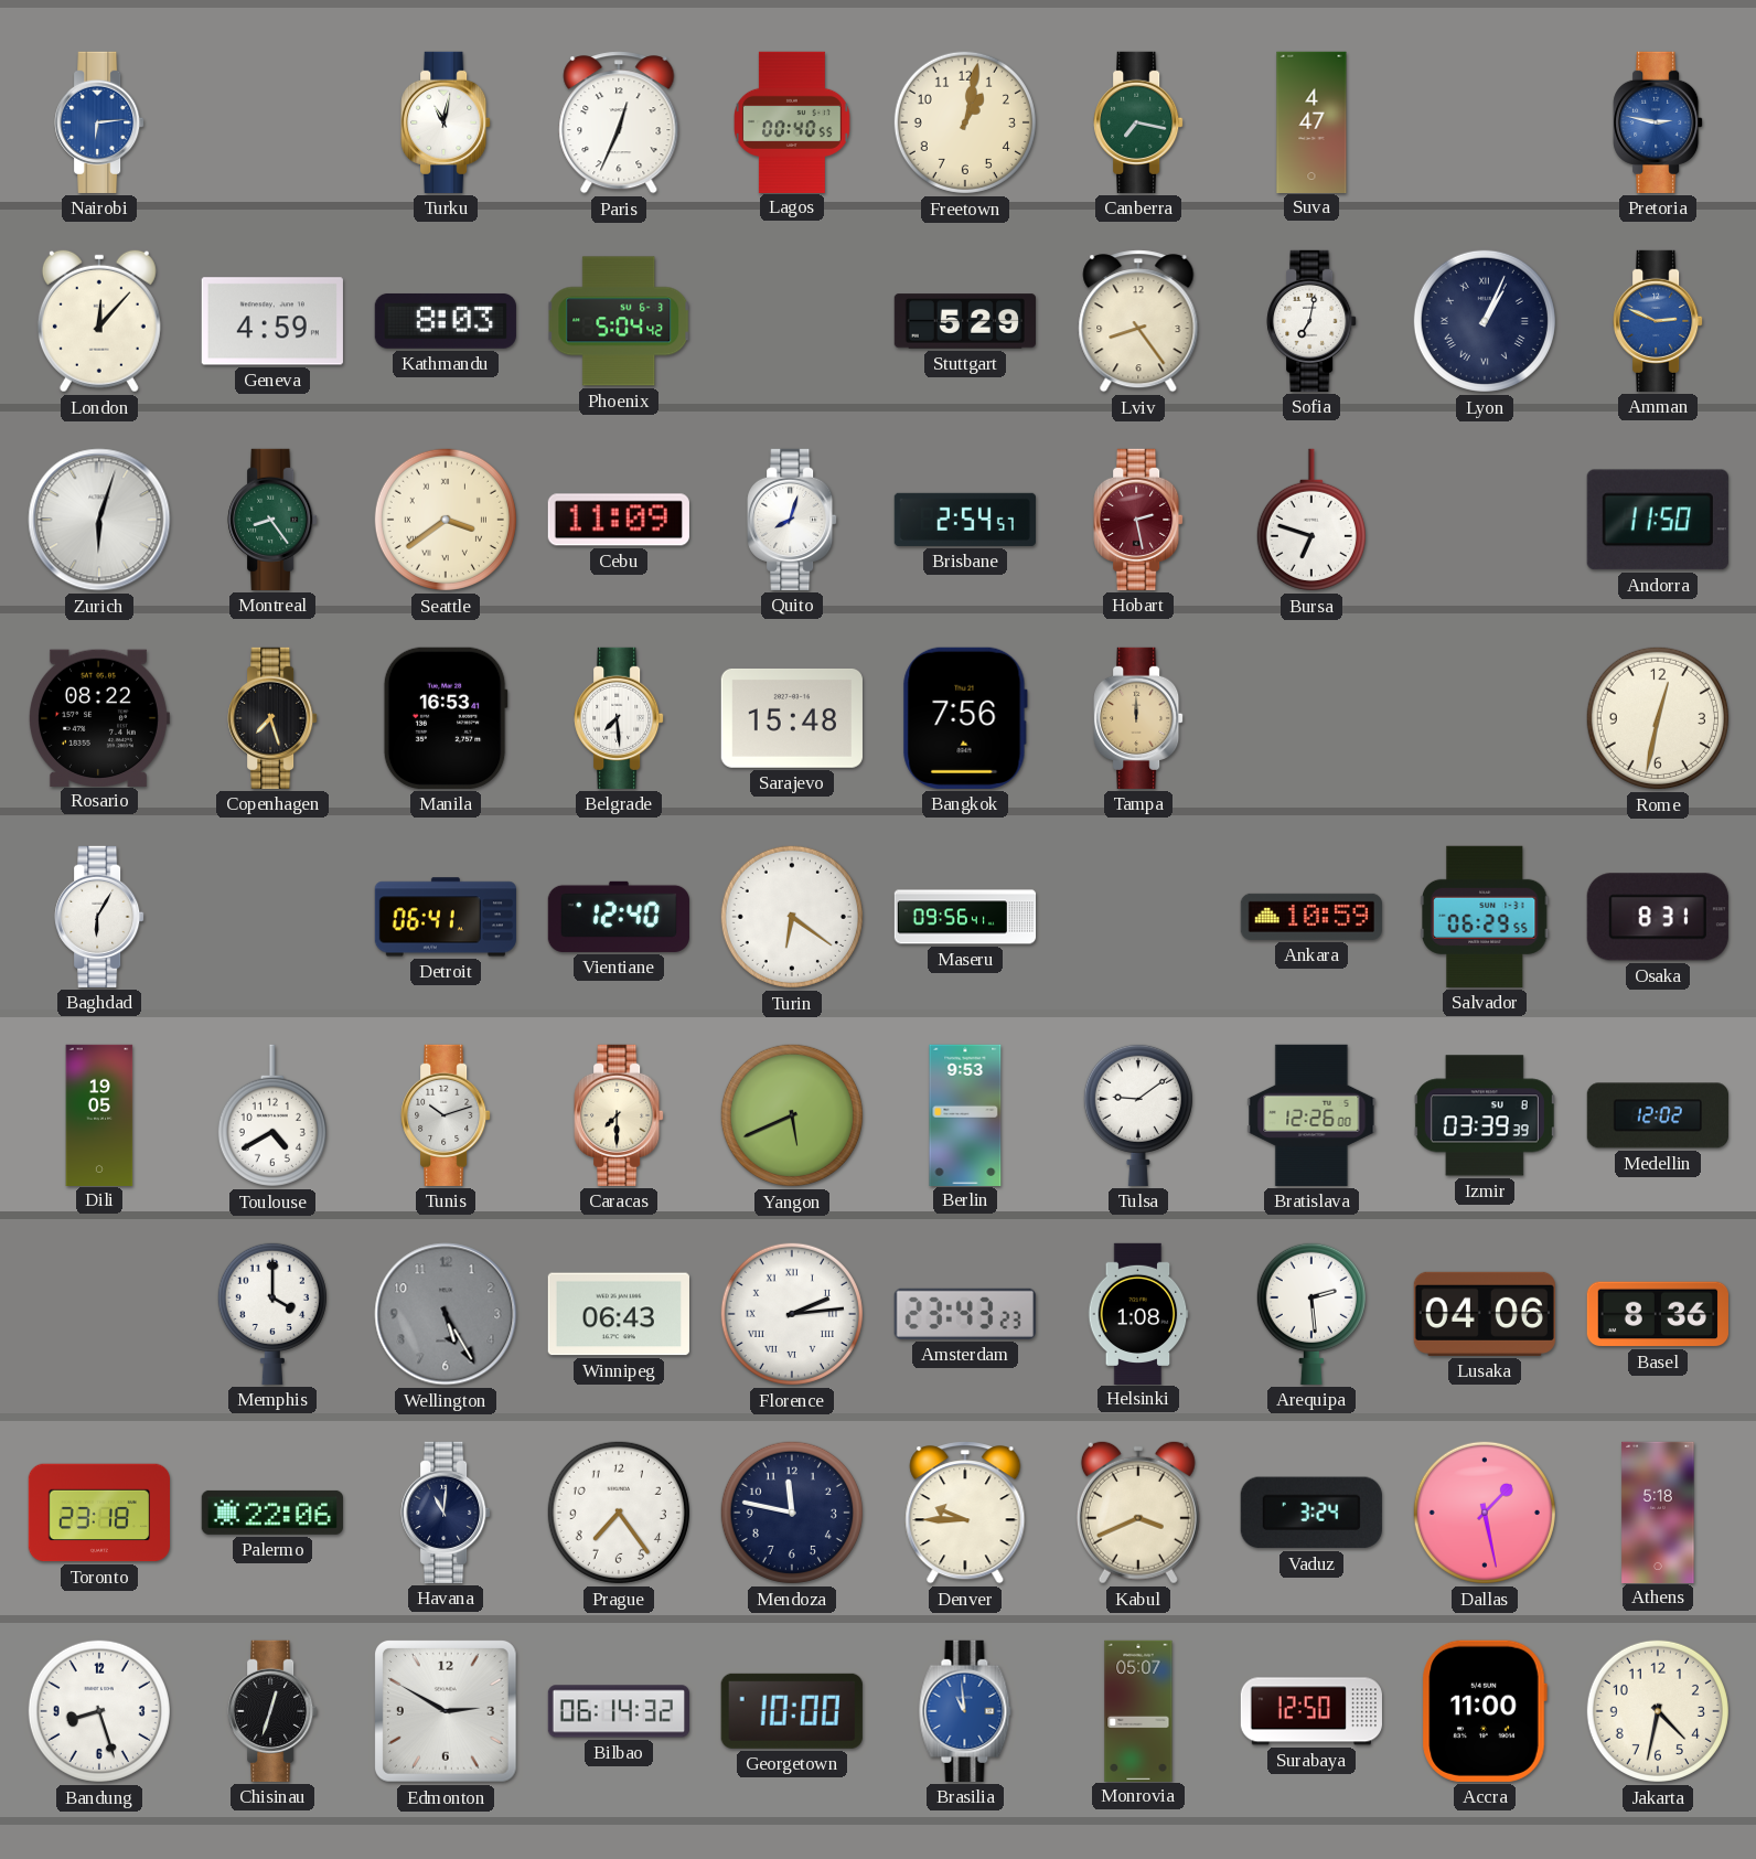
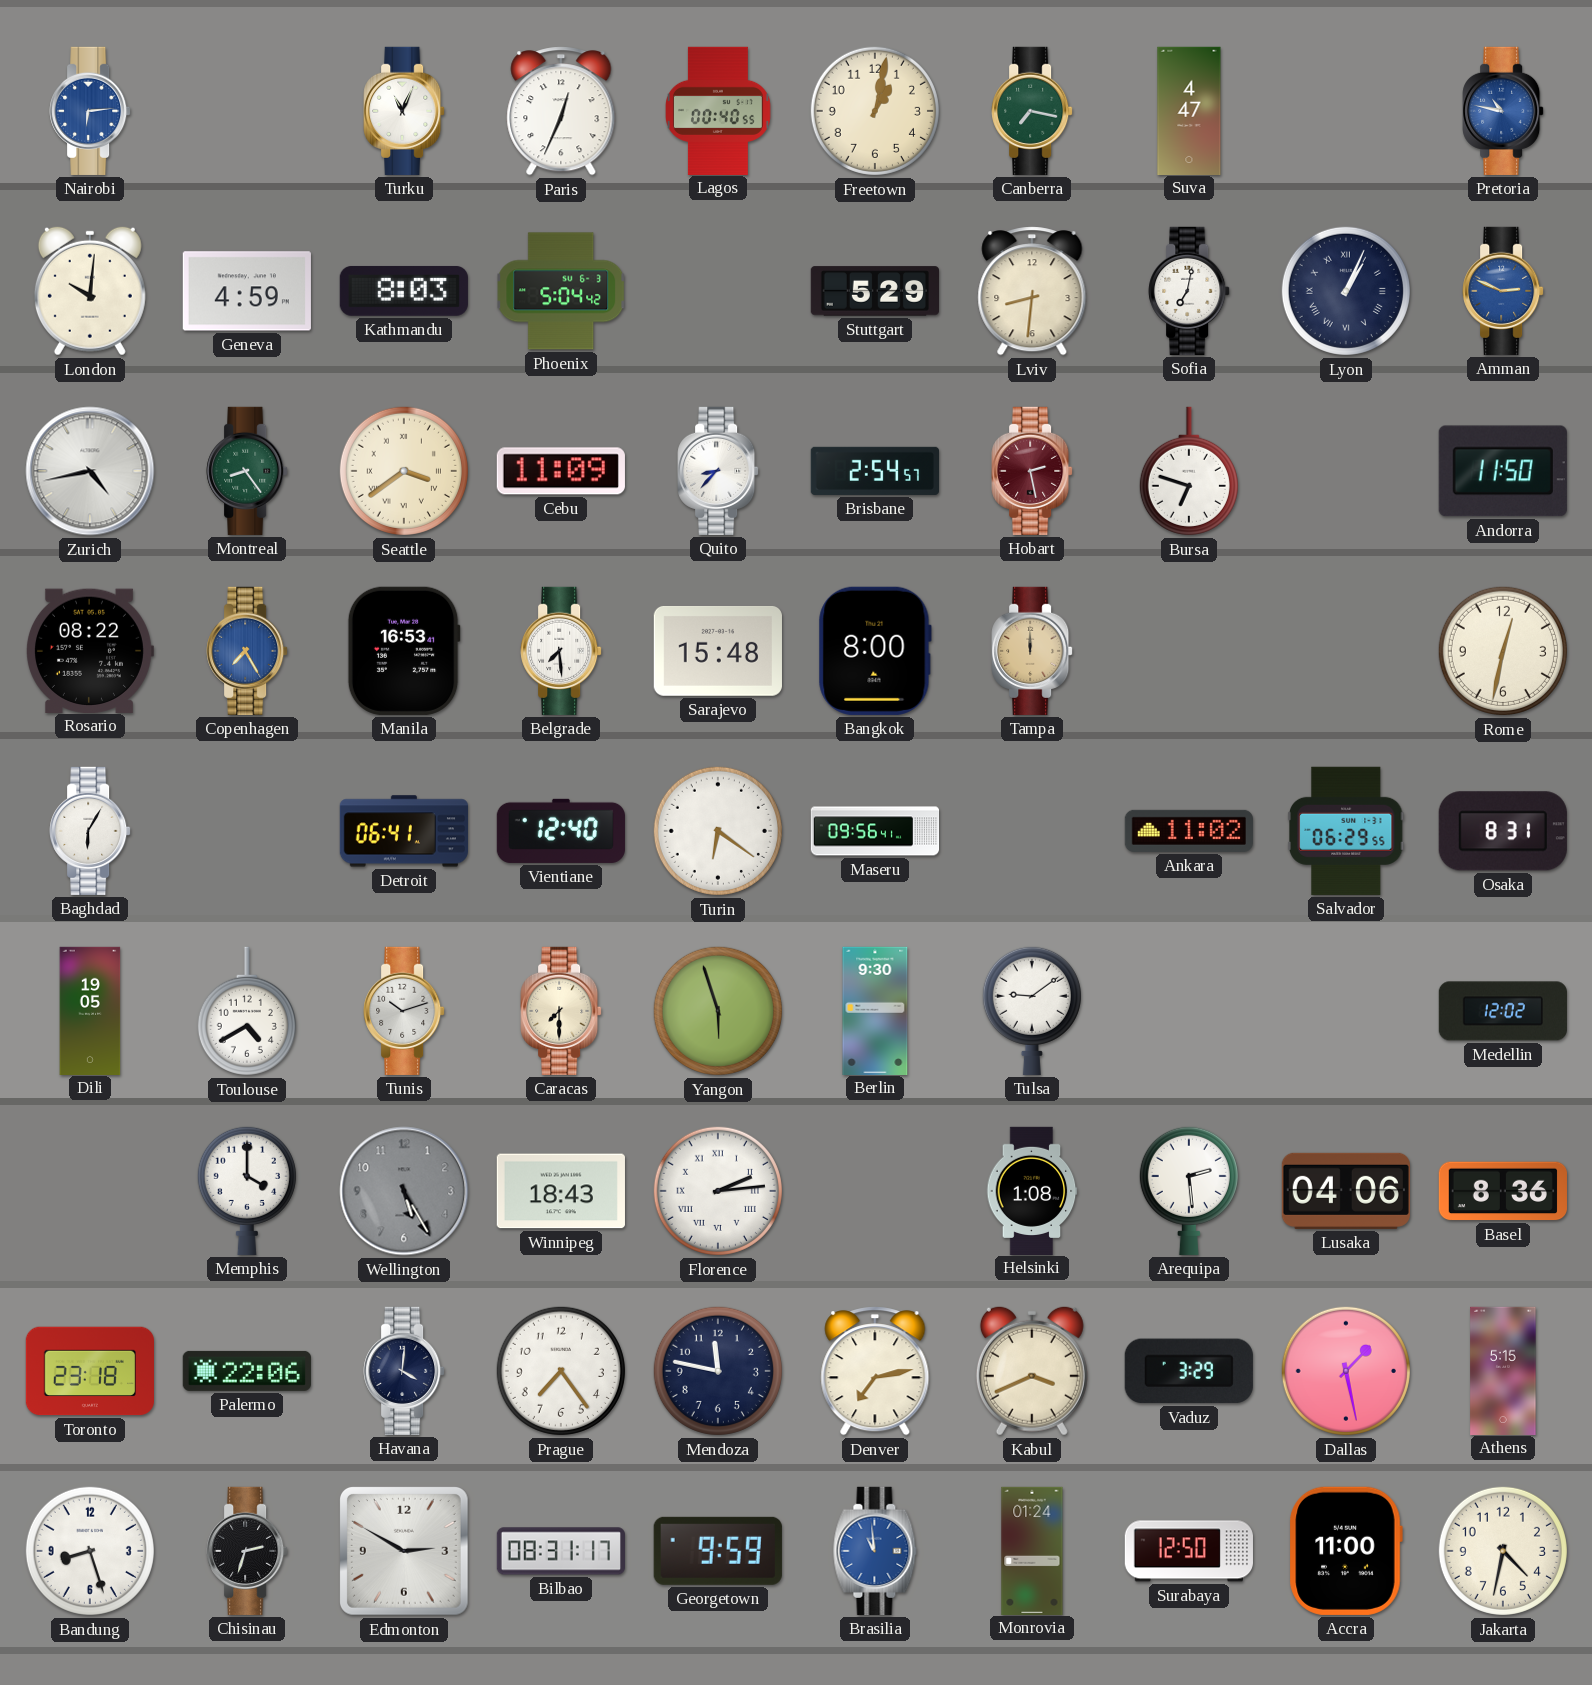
Turku: 11:02 -> 11:04 (404, 111)
Pretoria: 2:47 -> 10:47 (1503, 111)
London: 12:07 -> 10:01 (90, 291)
Lviv: 8:24 -> 8:31 (1032, 291)
Zurich: 6:03 -> 4:43 (90, 471)
Quito: 8:03 -> 8:37 (718, 471)
Copenhagen: 7:27 -> 7:25 (247, 651)
Copenhagen dial: black -> blue (247, 651)
Bangkok: 7:56 -> 8:00 (875, 651)
Ankara: 10:59 -> 11:02 (1189, 831)
Yangon: 5:41 -> 5:57 (718, 1011)
Berlin: 9:53 -> 9:30 (875, 1010)
Bratislava: 12:26 -> none (1311, 1115)
Izmir: 03:39 -> none (1485, 1115)
Winnipeg: 06:43 -> 18:43 (561, 1191)
Amsterdam: 23:43 -> none (965, 1314)
Havana: 11:01 -> 4:01 (404, 1371)
Denver: 9:45 -> 7:13 (875, 1371)
Vaduz: 3:24 -> 3:29 (1189, 1371)
Athens: 5:18 -> 5:15 (1503, 1370)
Chisinau: 12:33 -> 2:33 (247, 1551)
Bilbao: 06:14 -> 08:31 (560, 1551)
Georgetown: 10:00 -> 9:59 (718, 1551)
Monrovia: 05:07 -> 01:24 (1032, 1550)
